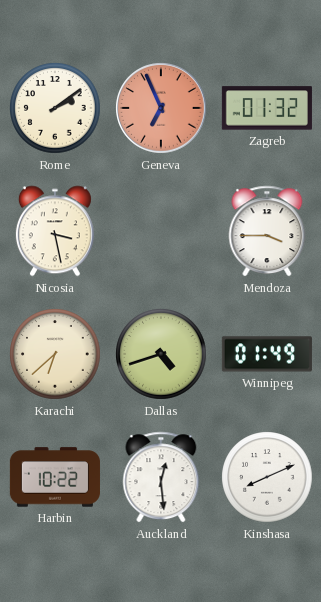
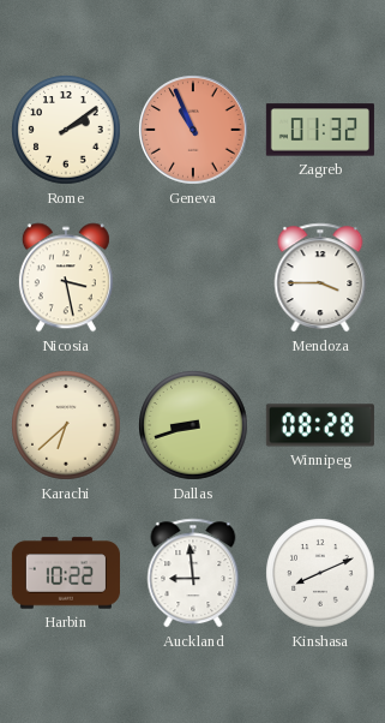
Geneva: 6:56 -> 10:56 (193, 130)
Dallas: 4:42 -> 8:42 (193, 425)
Winnipeg: 01:49 -> 08:28 (320, 425)
Auckland: 12:29 -> 8:59 (193, 573)
